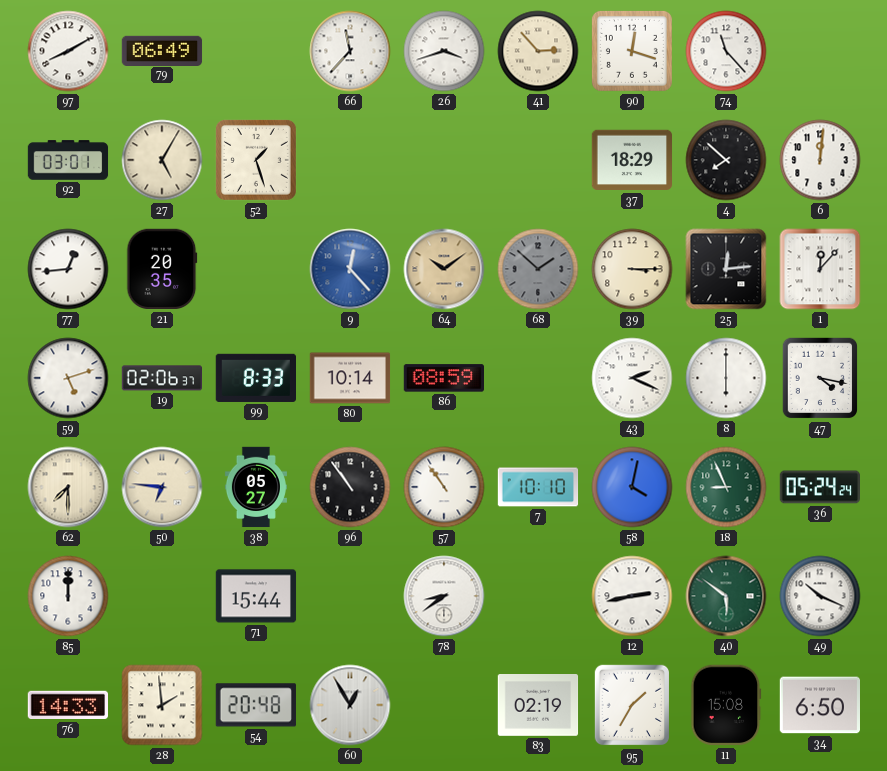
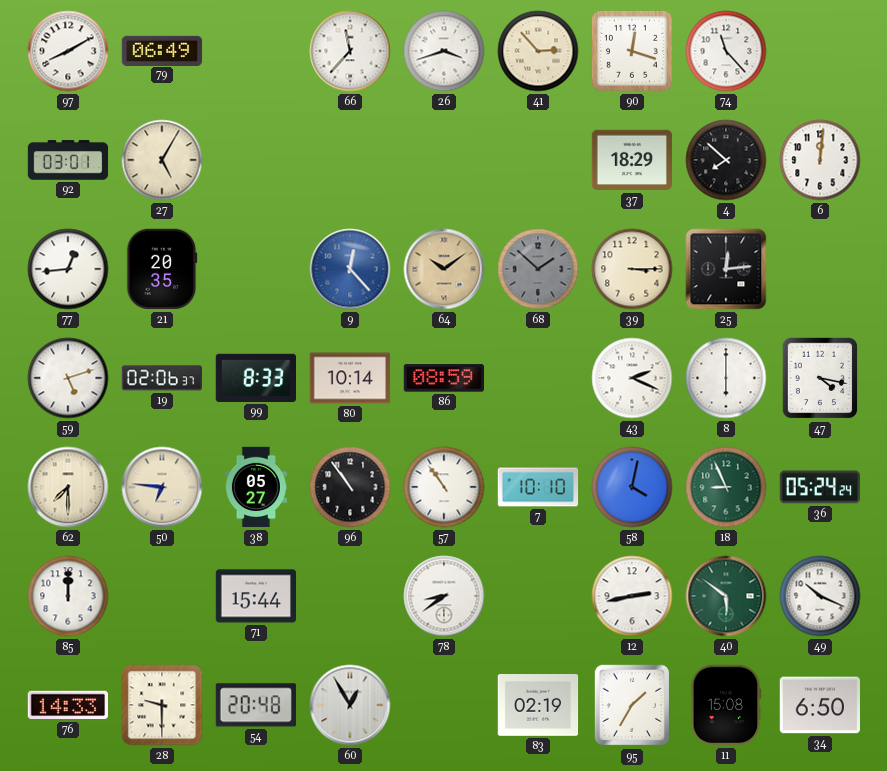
52: 1:27 -> none (256, 160)
1: 12:07 -> none (820, 269)
28: 1:59 -> 9:30 (162, 705)
